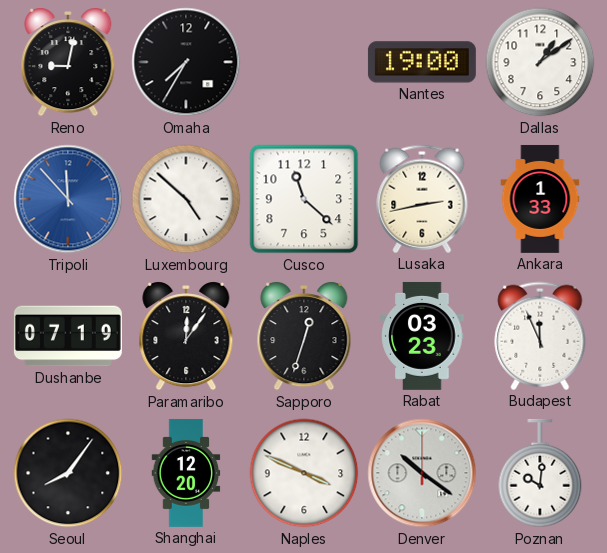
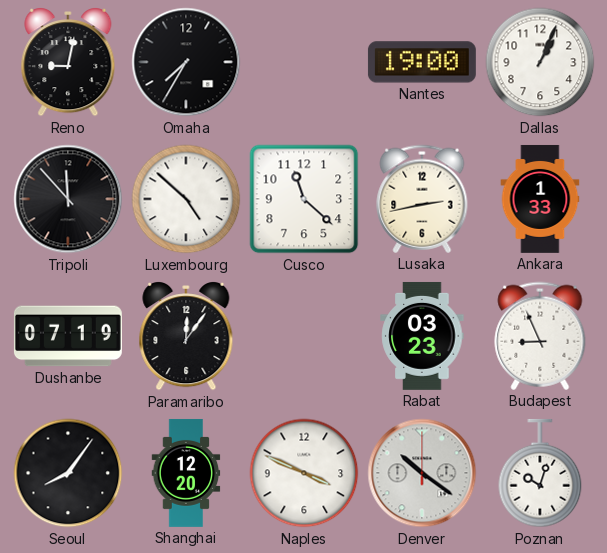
Dallas: 1:09 -> 1:04 (540, 62)
Tripoli dial: blue -> black (68, 199)
Sapporo: 12:33 -> none (304, 337)
Budapest: 11:56 -> 8:56 (540, 336)
Poznan: 10:01 -> 10:03 (540, 473)
